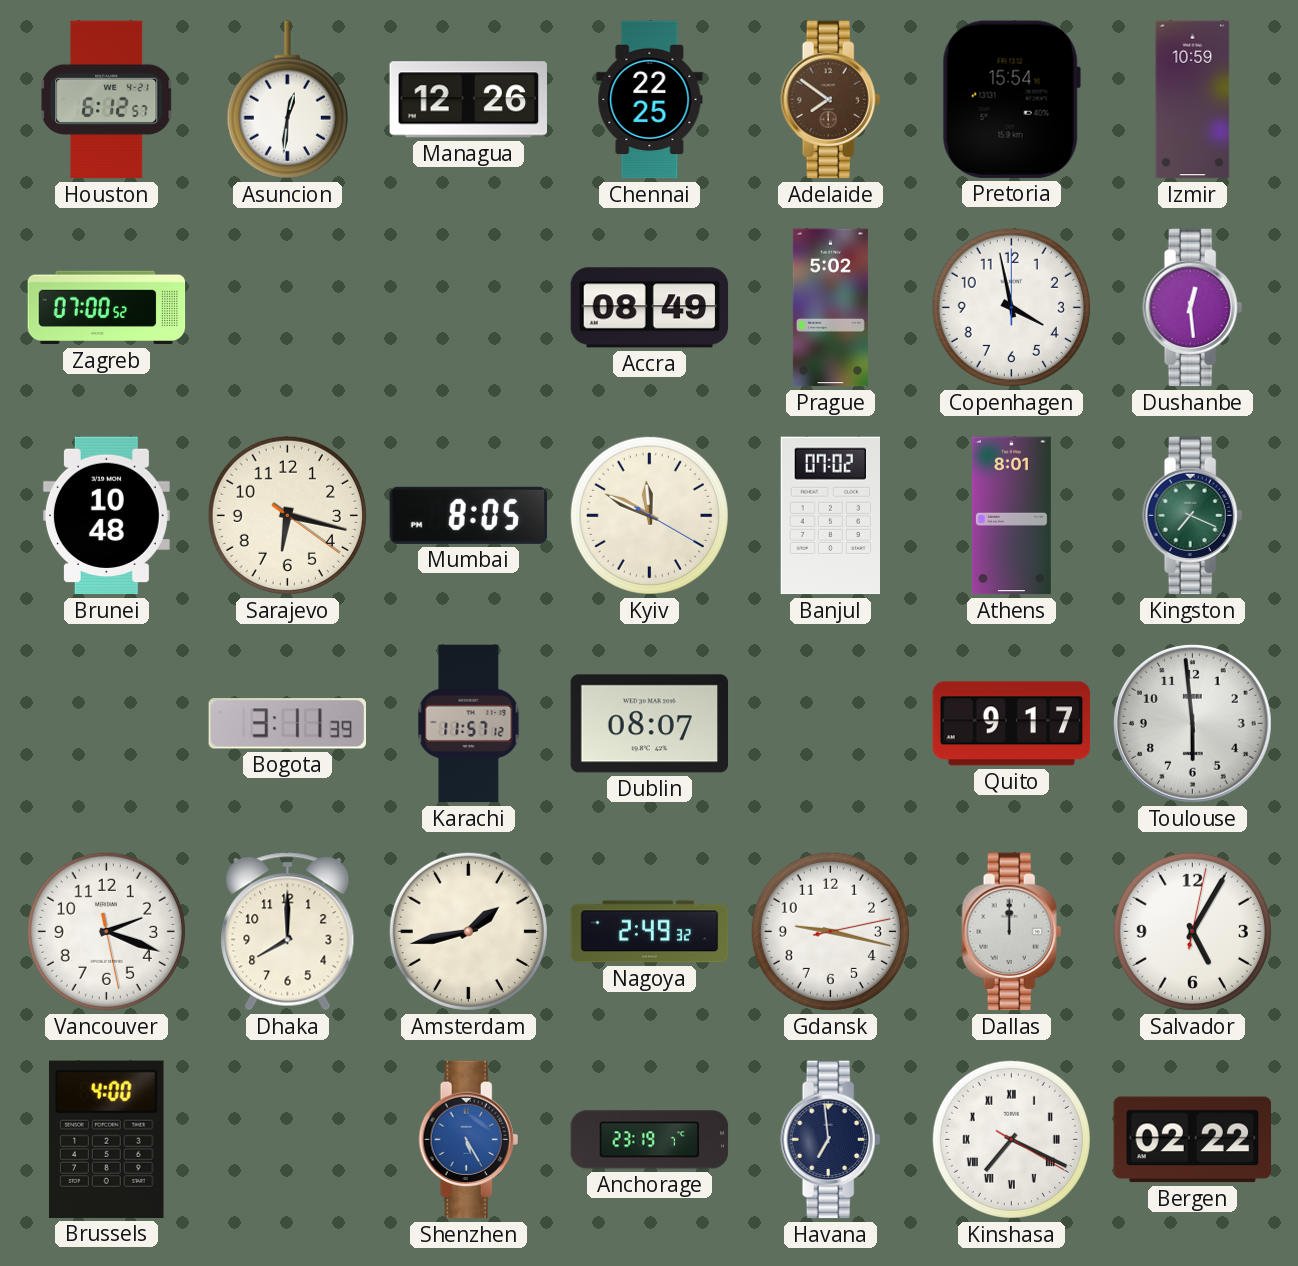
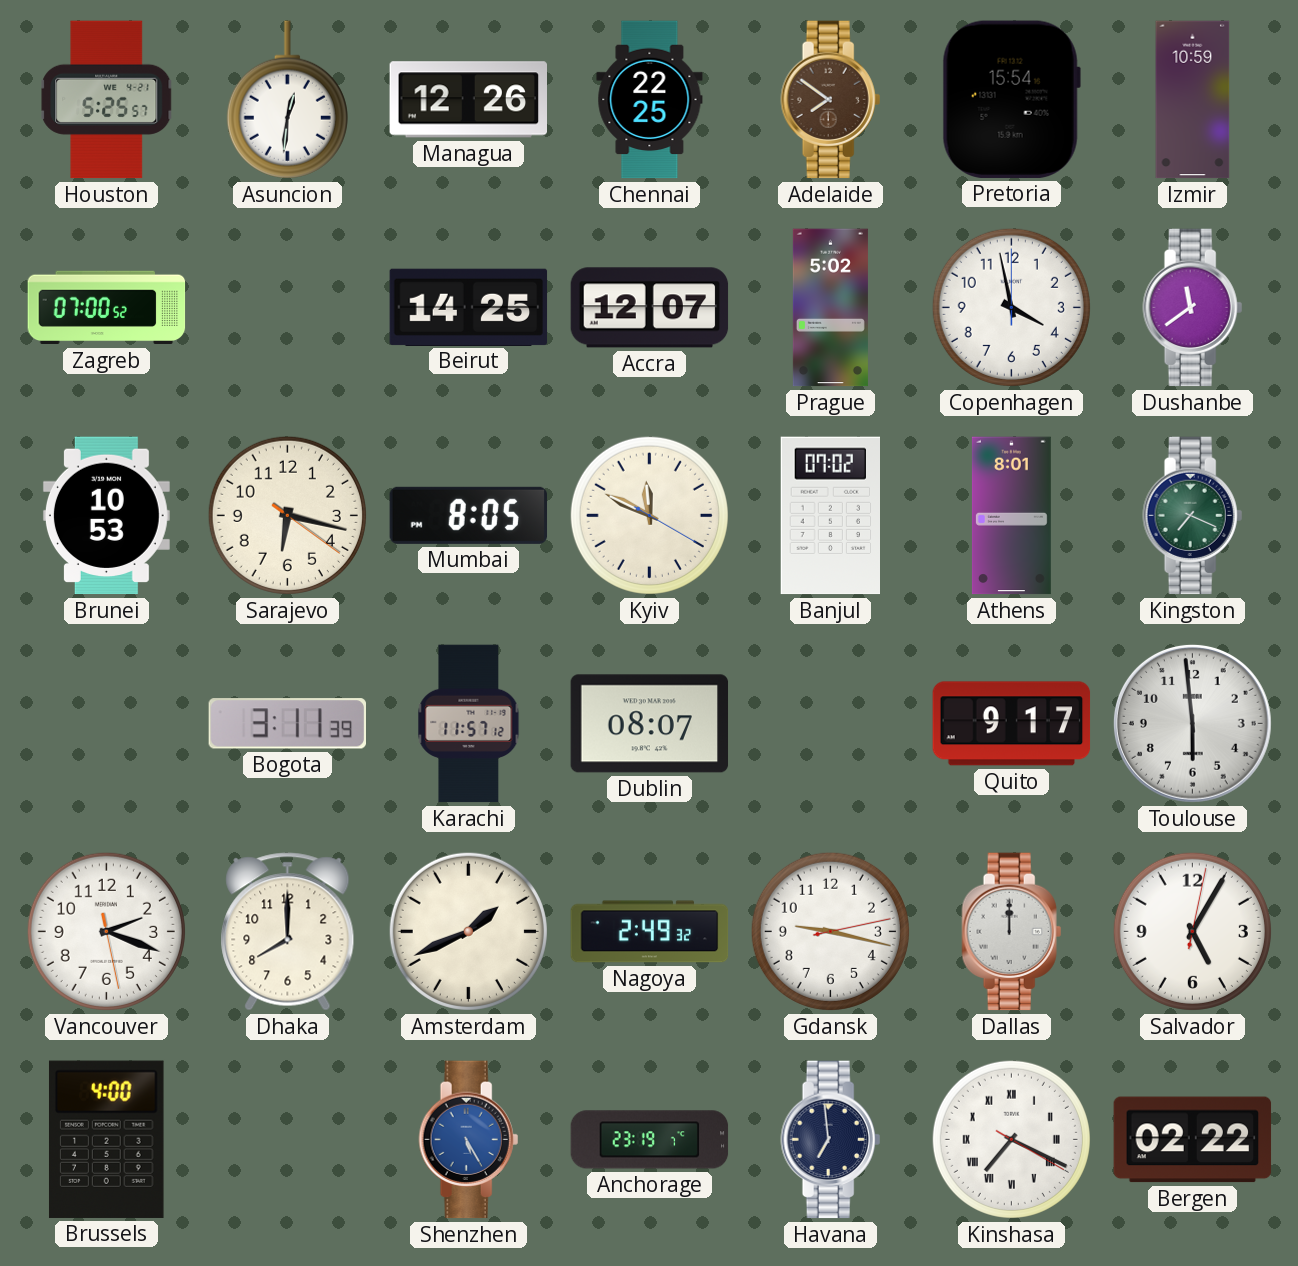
Houston: 6:12 -> 5:25 (107, 100)
Beirut: none -> 14:25 (469, 307)
Accra: 08:49 -> 12:07 (650, 308)
Dushanbe: 12:29 -> 11:39 (1193, 308)
Brunei: 10:48 -> 10:53 (106, 516)
Amsterdam: 1:43 -> 1:41 (468, 931)
